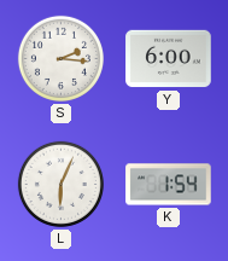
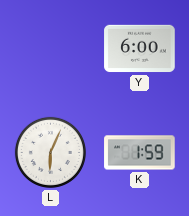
S: 2:16 -> none (60, 58)
K: 1:54 -> 1:59 (140, 153)
